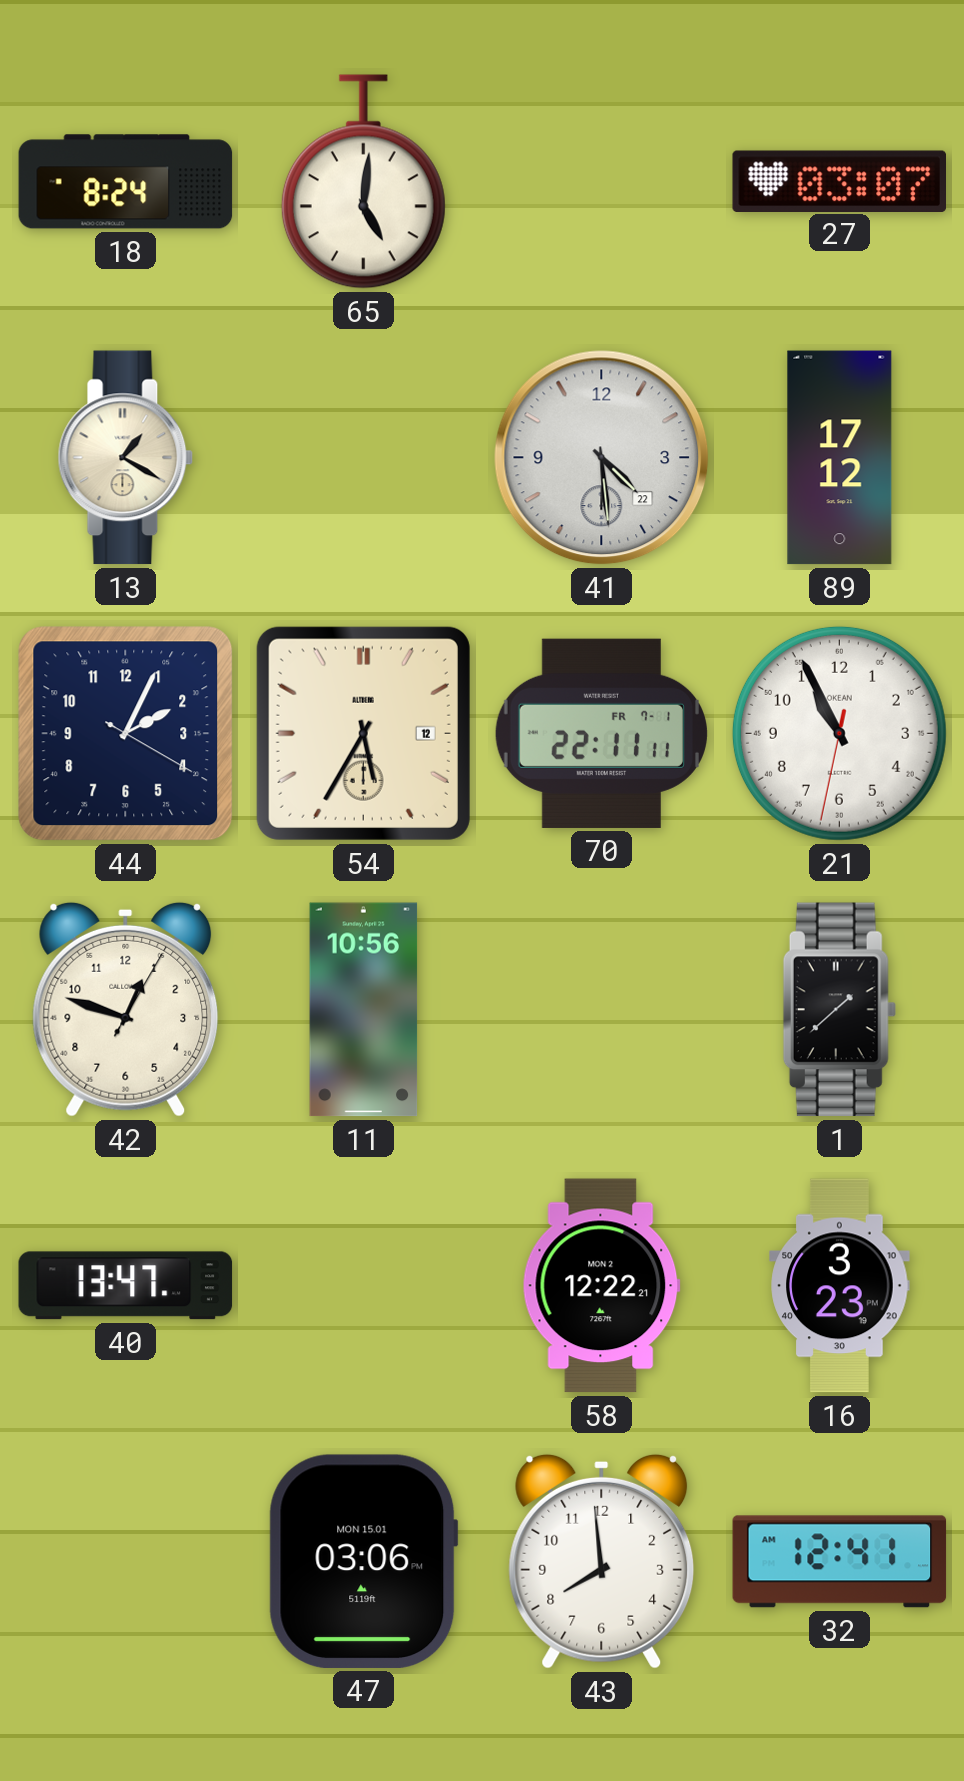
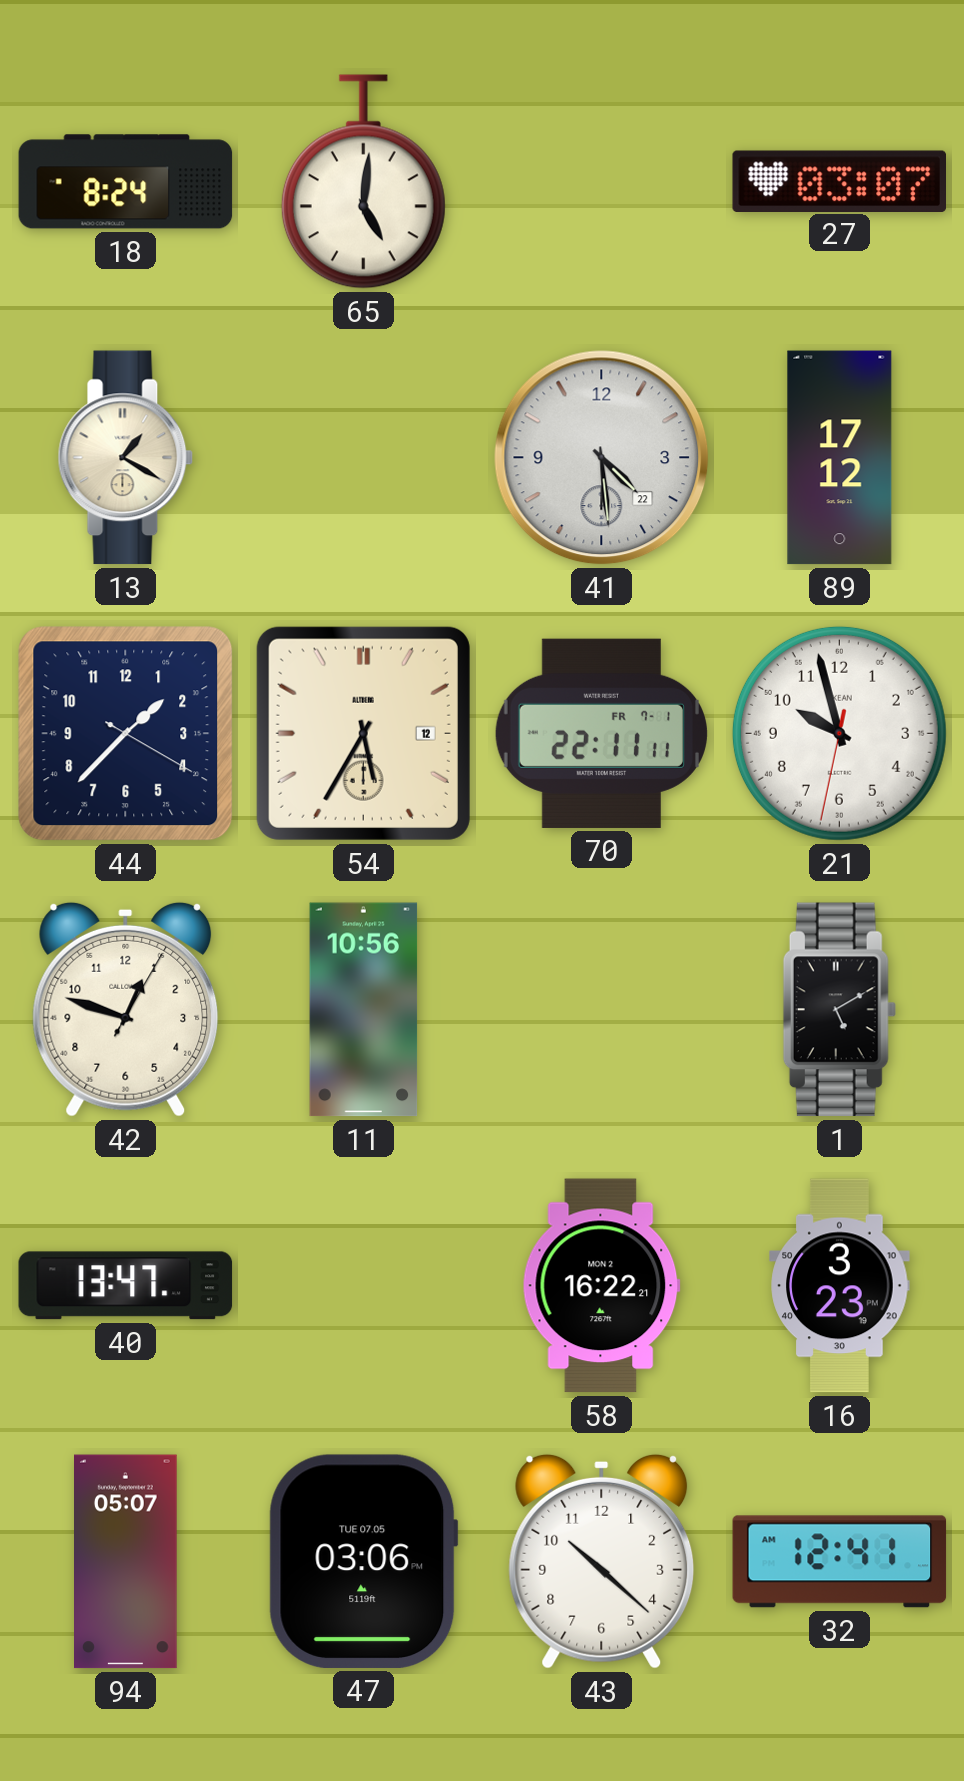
44: 2:04 -> 1:37 (126, 734)
21: 10:55 -> 9:57 (839, 733)
1: 1:38 -> 5:10 (839, 1010)
58: 12:22 -> 16:22 (601, 1286)
94: none -> 05:07 (126, 1562)
47 date: MON 15.01 -> TUE 07.05 (363, 1561)
43: 7:59 -> 10:22 (602, 1561)
